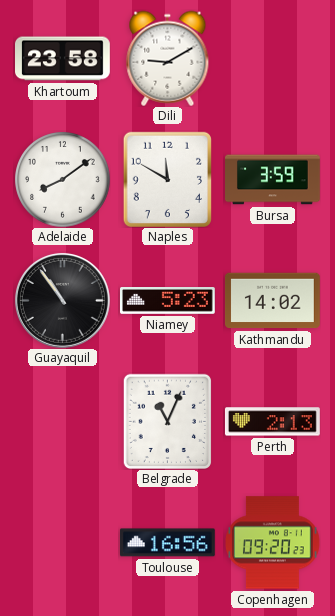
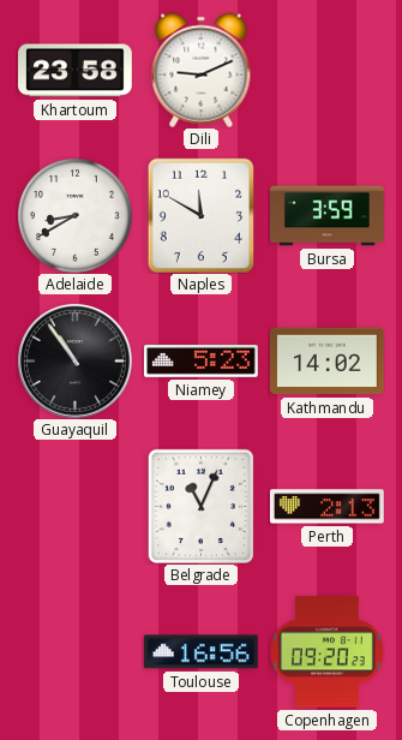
Dili: 9:10 -> 9:11 (202, 70)
Adelaide: 8:09 -> 8:40 (74, 215)
